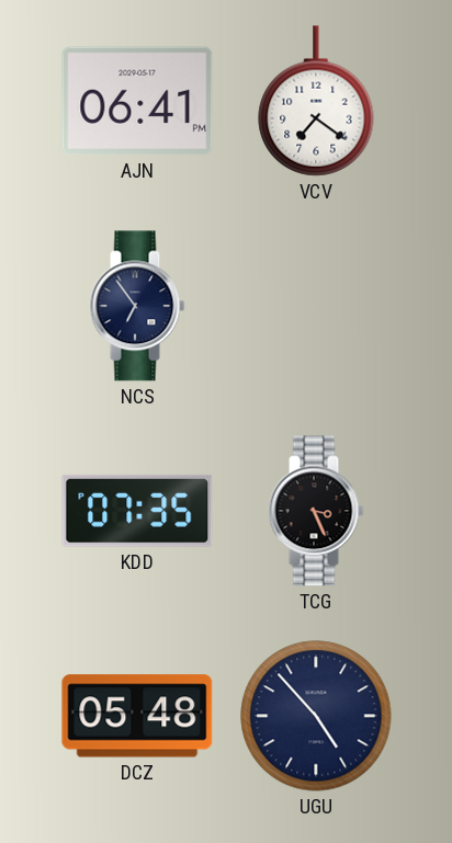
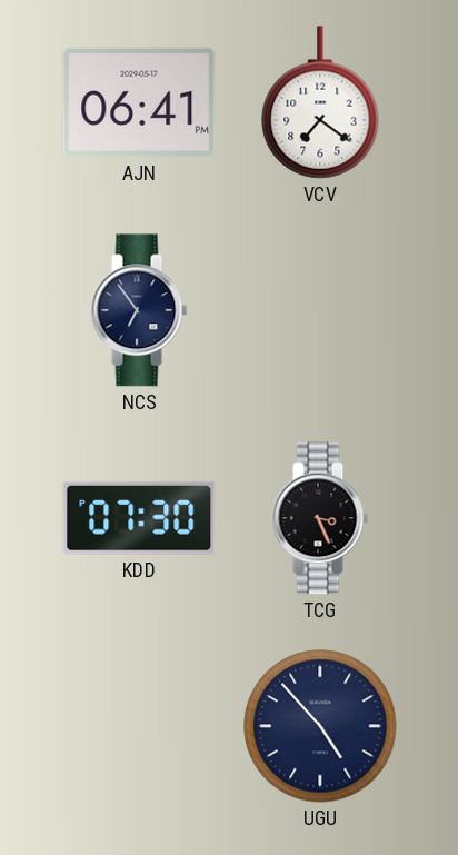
KDD: 07:35 -> 07:30 (139, 518)
DCZ: 05:48 -> none (137, 716)
